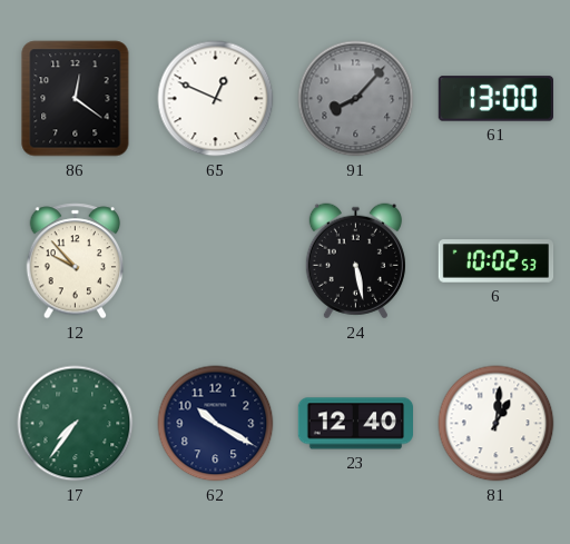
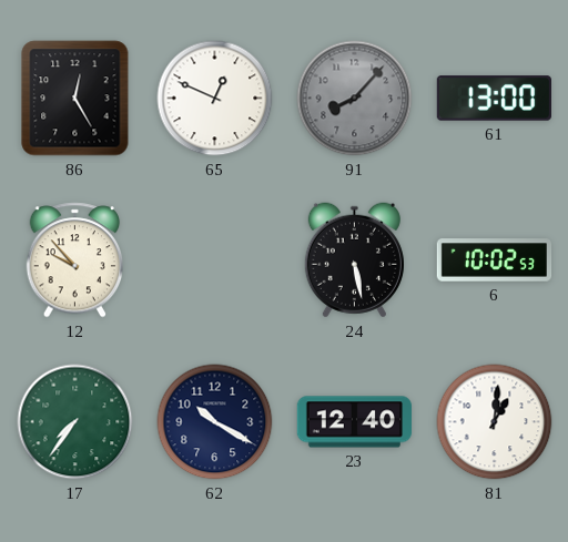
86: 12:21 -> 12:25 (75, 99)
